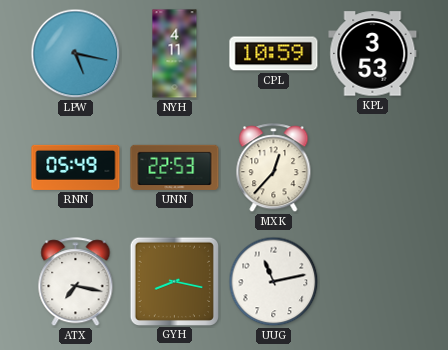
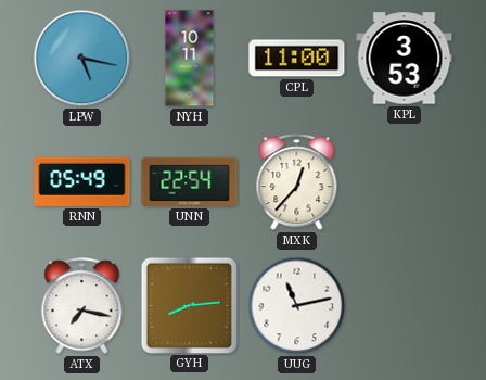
NYH: 4:11 -> 10:11 (190, 59)
CPL: 10:59 -> 11:00 (297, 59)
UNN: 22:53 -> 22:54 (190, 181)
GYH: 8:17 -> 8:14 (189, 305)
